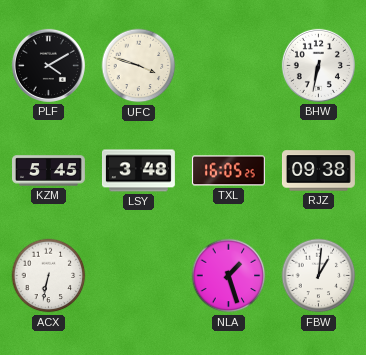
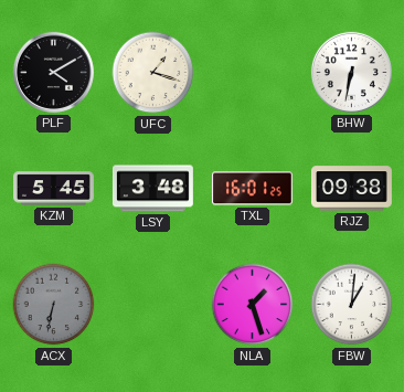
UFC: 3:48 -> 1:18 (153, 73)
TXL: 16:05 -> 16:01 (252, 189)
ACX dial: white -> grey (54, 305)
